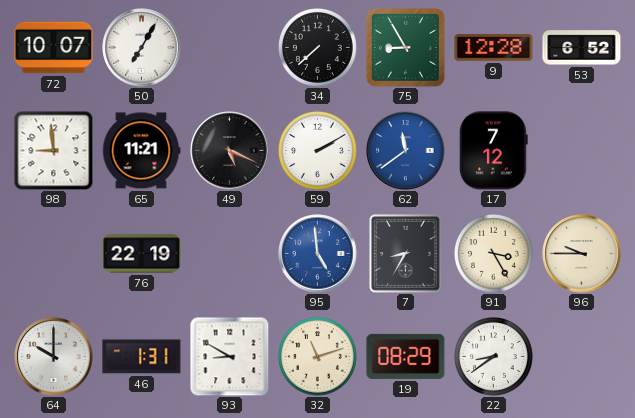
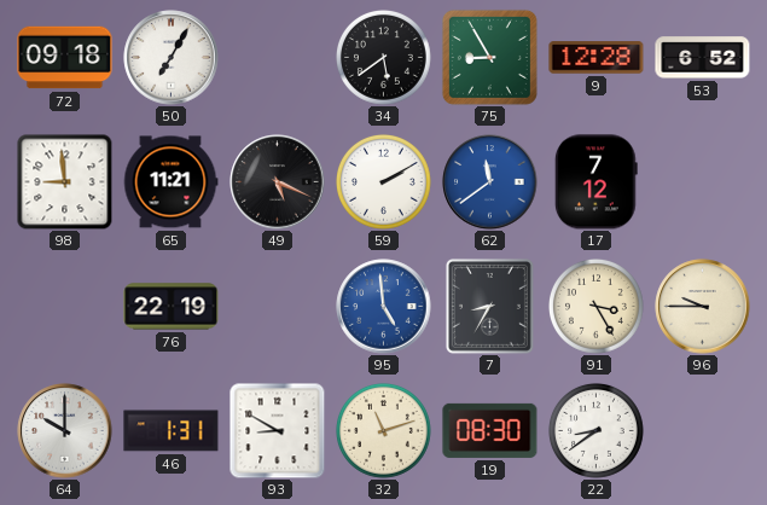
72: 10:07 -> 09:18 (65, 58)
34: 7:38 -> 5:39 (384, 58)
19: 08:29 -> 08:30 (490, 430)
